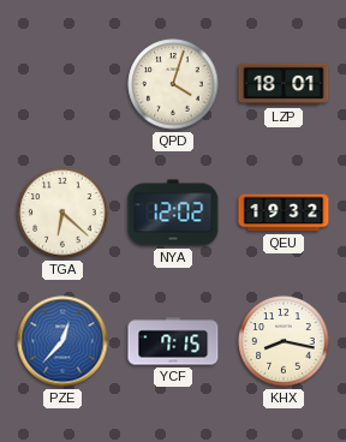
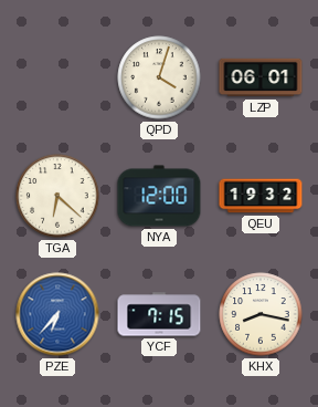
LZP: 18:01 -> 06:01 (261, 77)
NYA: 12:02 -> 12:00 (159, 196)
PZE: 12:37 -> 6:37 (57, 314)
